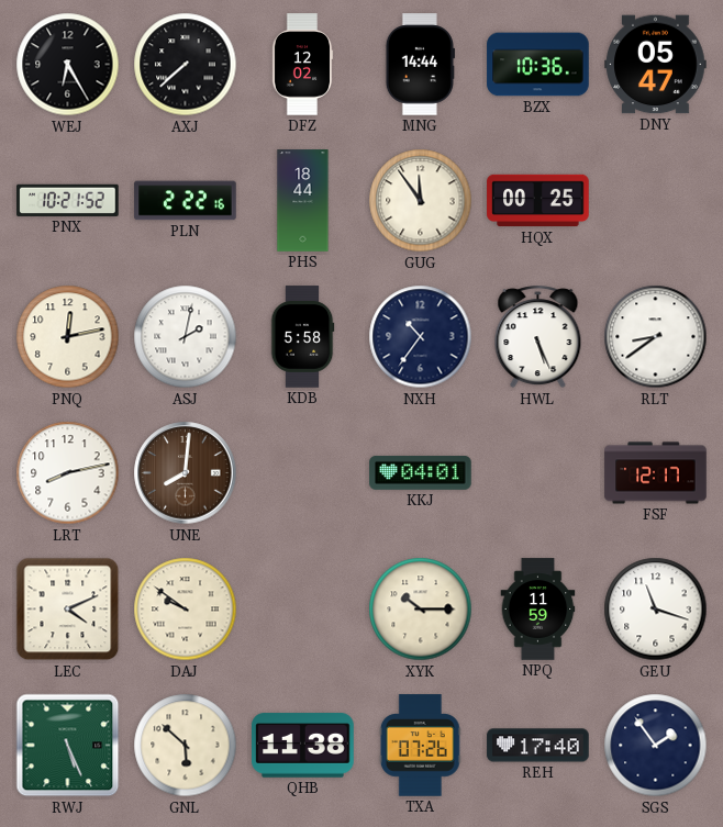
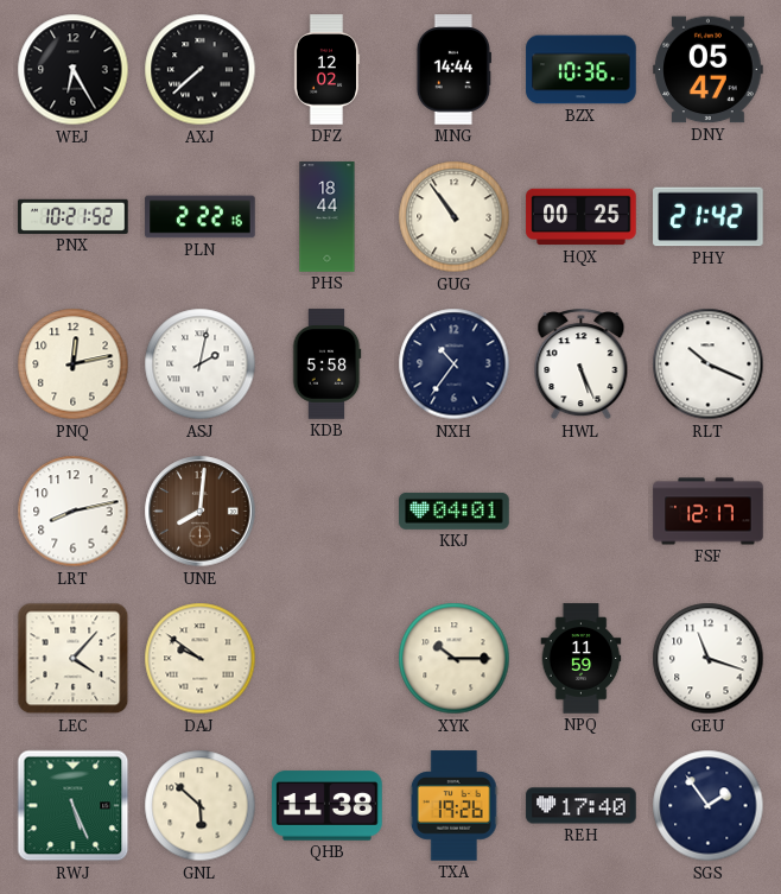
GUG: 11:54 -> 10:54 (455, 217)
PHY: none -> 21:42 (709, 217)
RLT: 8:39 -> 10:19 (709, 364)
LEC: 4:11 -> 4:07 (74, 659)
TXA: 07:26 -> 19:26 (453, 806)
